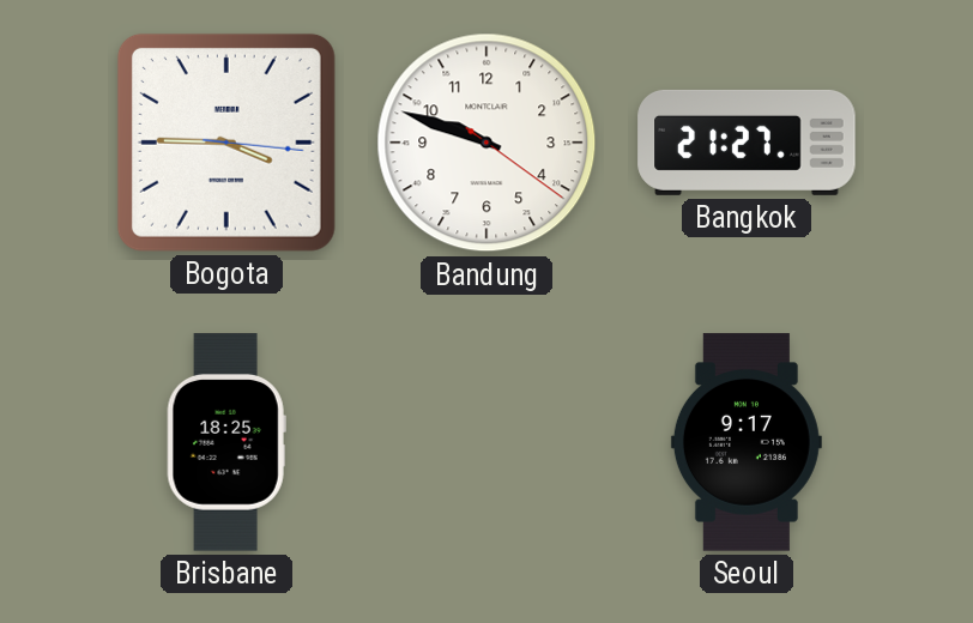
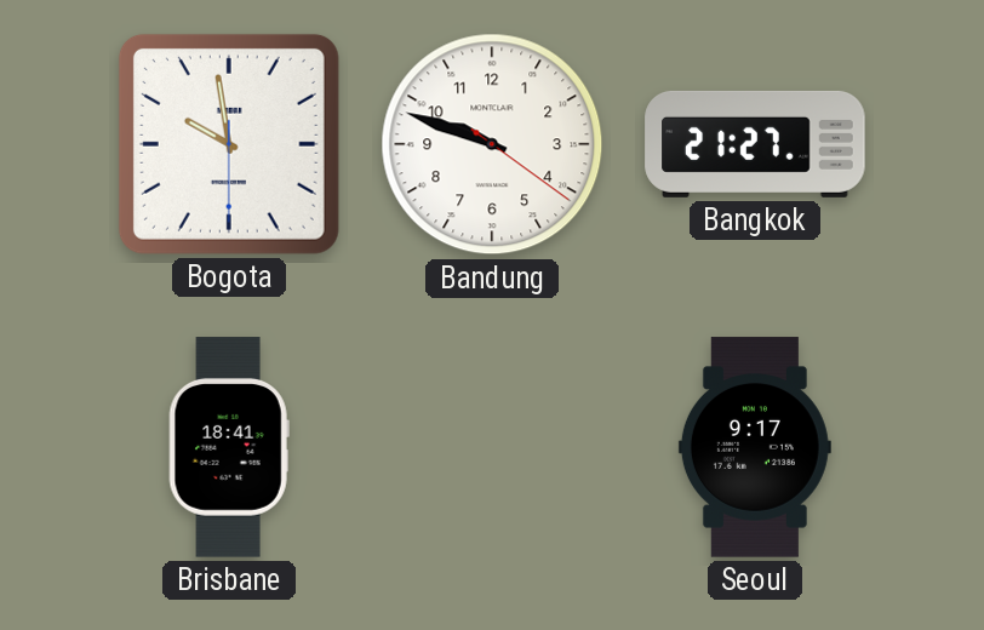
Bogota: 3:45 -> 9:58 (229, 144)
Brisbane: 18:25 -> 18:41 (229, 447)
